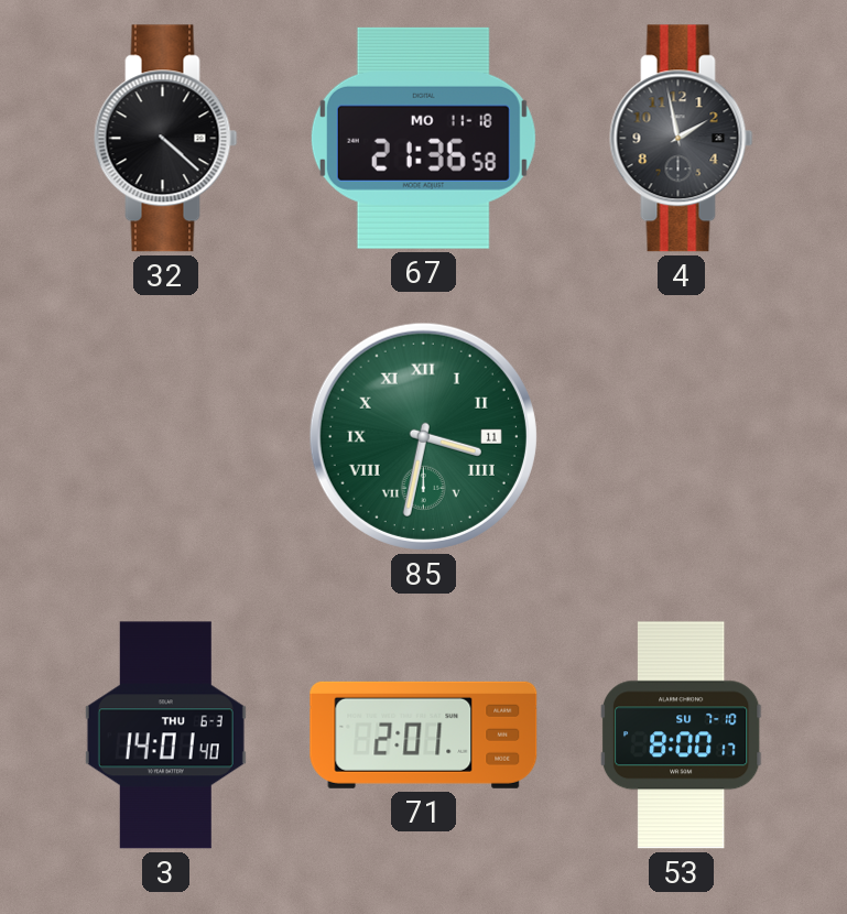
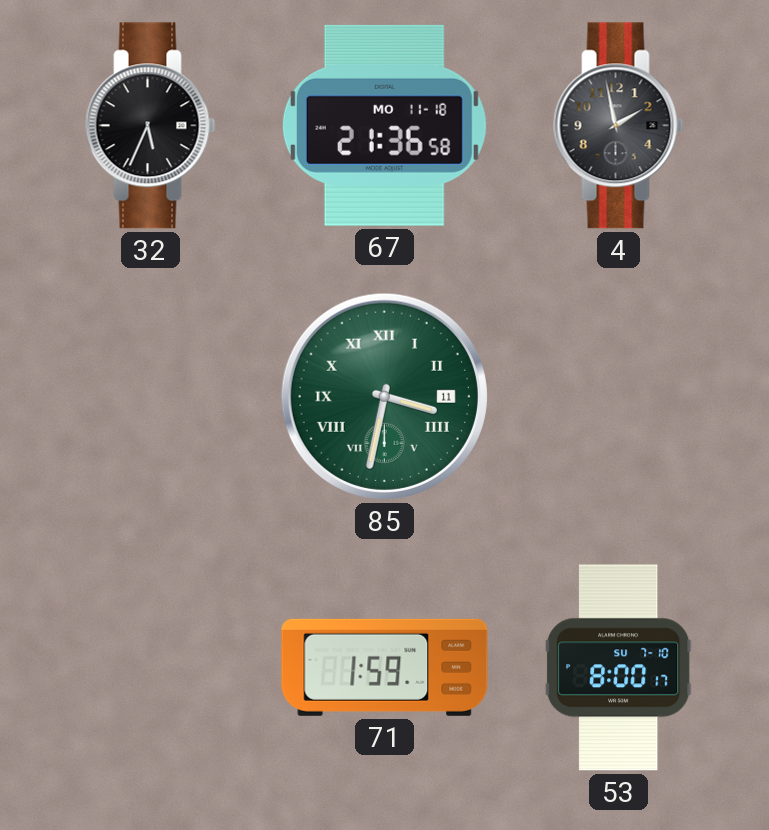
32: 4:22 -> 5:34 (151, 126)
3: 14:01 -> none (165, 736)
71: 2:01 -> 1:59 (385, 667)
